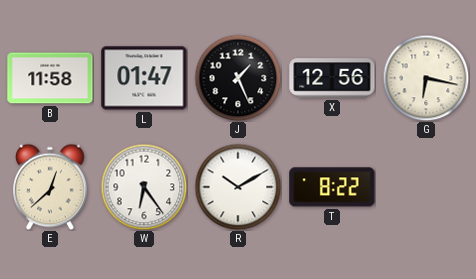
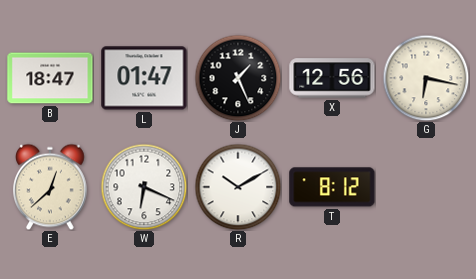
B: 11:58 -> 18:47 (50, 78)
W: 6:24 -> 6:19 (144, 187)
T: 8:22 -> 8:12 (332, 187)
